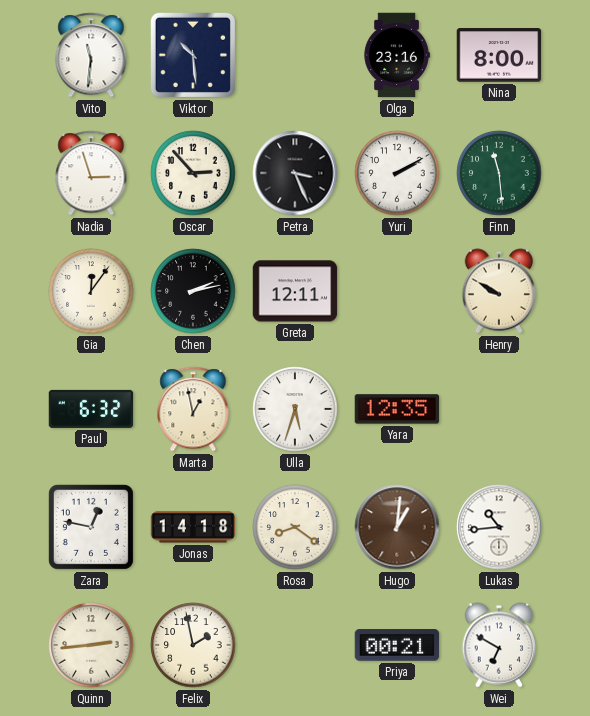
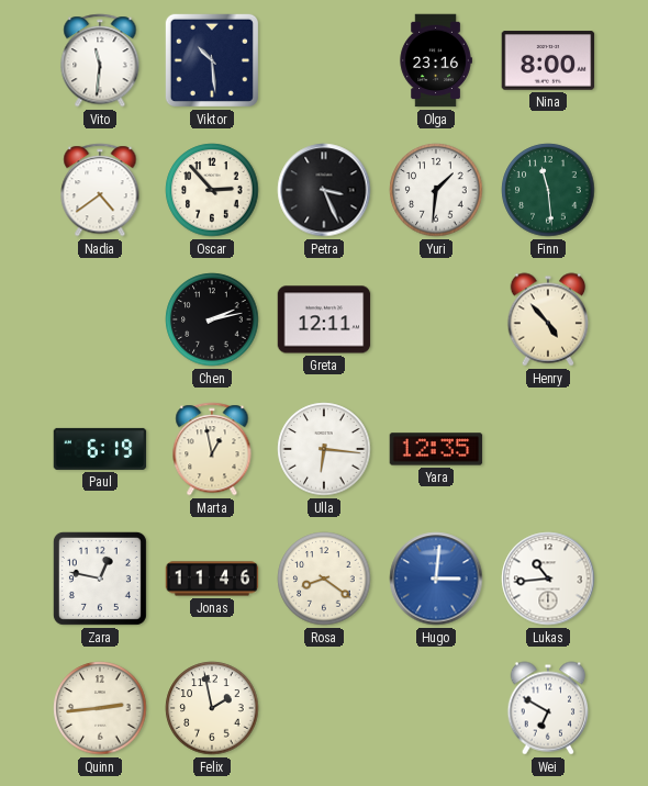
Nadia: 2:57 -> 4:39 (100, 190)
Yuri: 2:10 -> 1:31 (436, 190)
Gia: 12:06 -> none (91, 291)
Henry: 9:50 -> 4:53 (548, 319)
Paul: 6:32 -> 6:19 (100, 449)
Ulla: 5:33 -> 6:16 (324, 449)
Jonas: 14:18 -> 11:46 (212, 579)
Hugo: 1:01 -> 3:01 (436, 579)
Hugo dial: brown -> blue (436, 579)
Priya: 00:21 -> none (397, 645)
